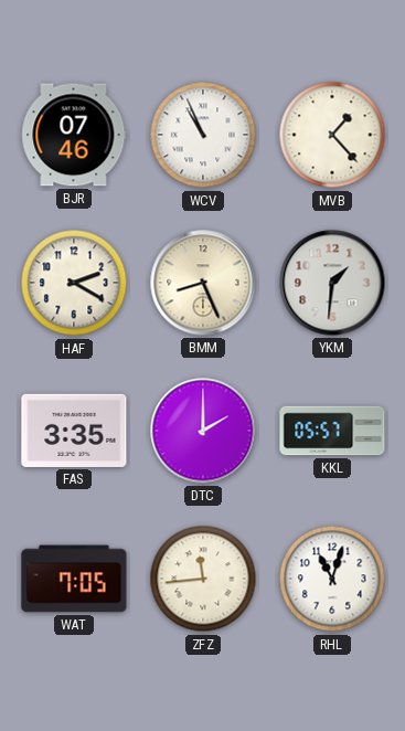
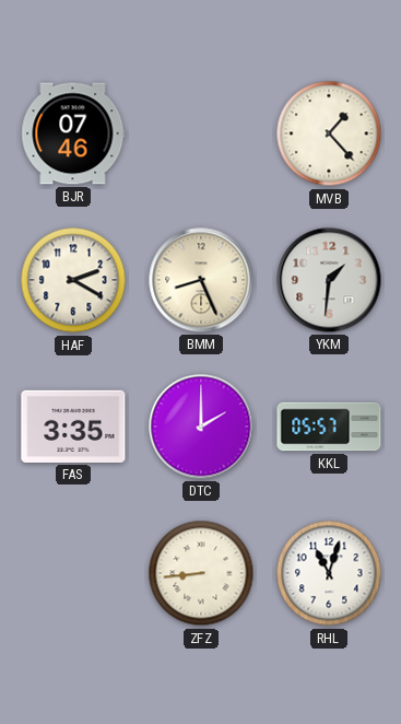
WCV: 10:56 -> none (203, 135)
WAT: 7:05 -> none (74, 579)
ZFZ: 11:44 -> 8:44 (201, 573)
